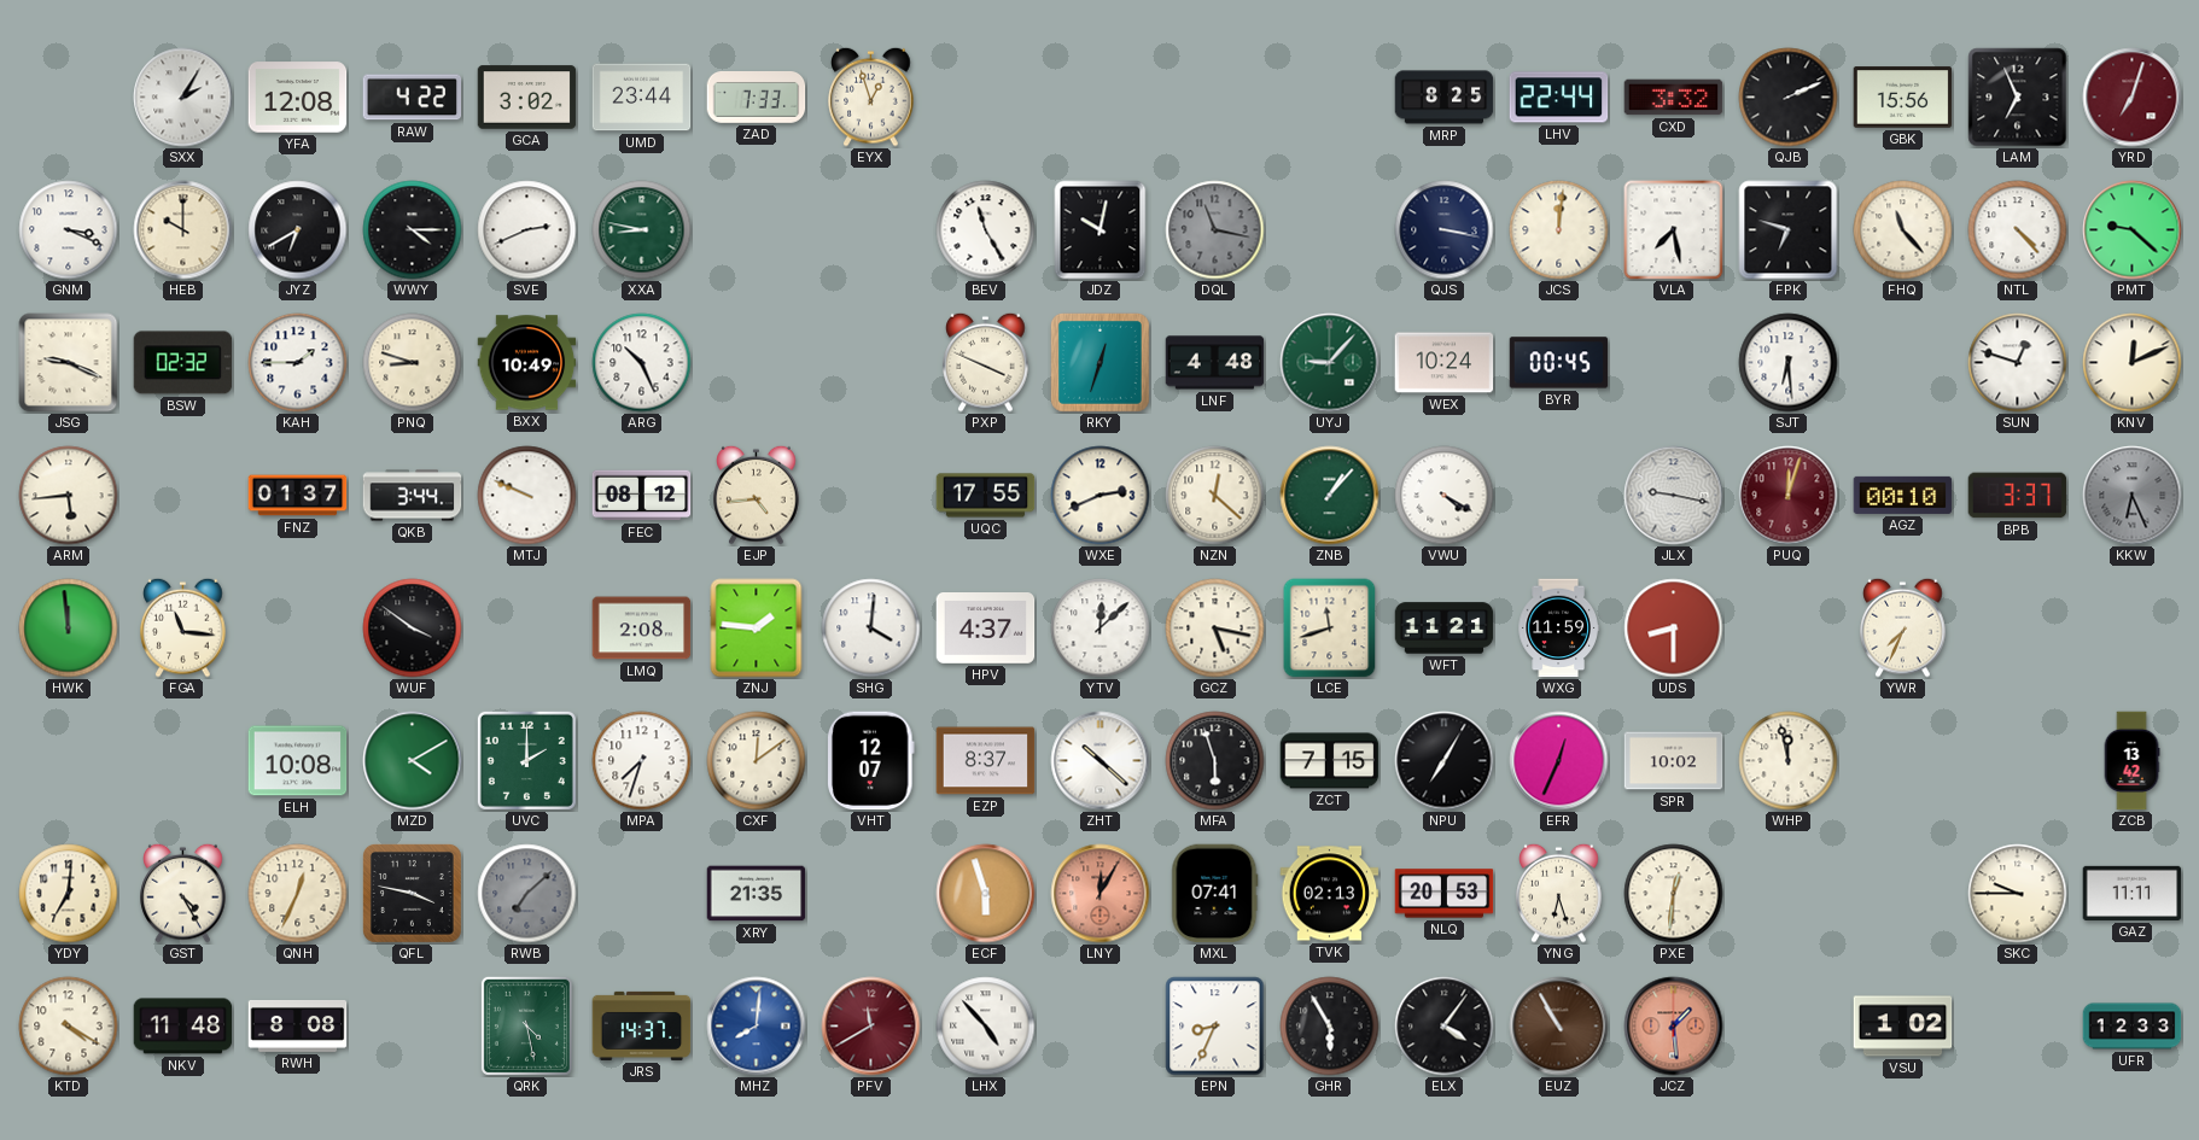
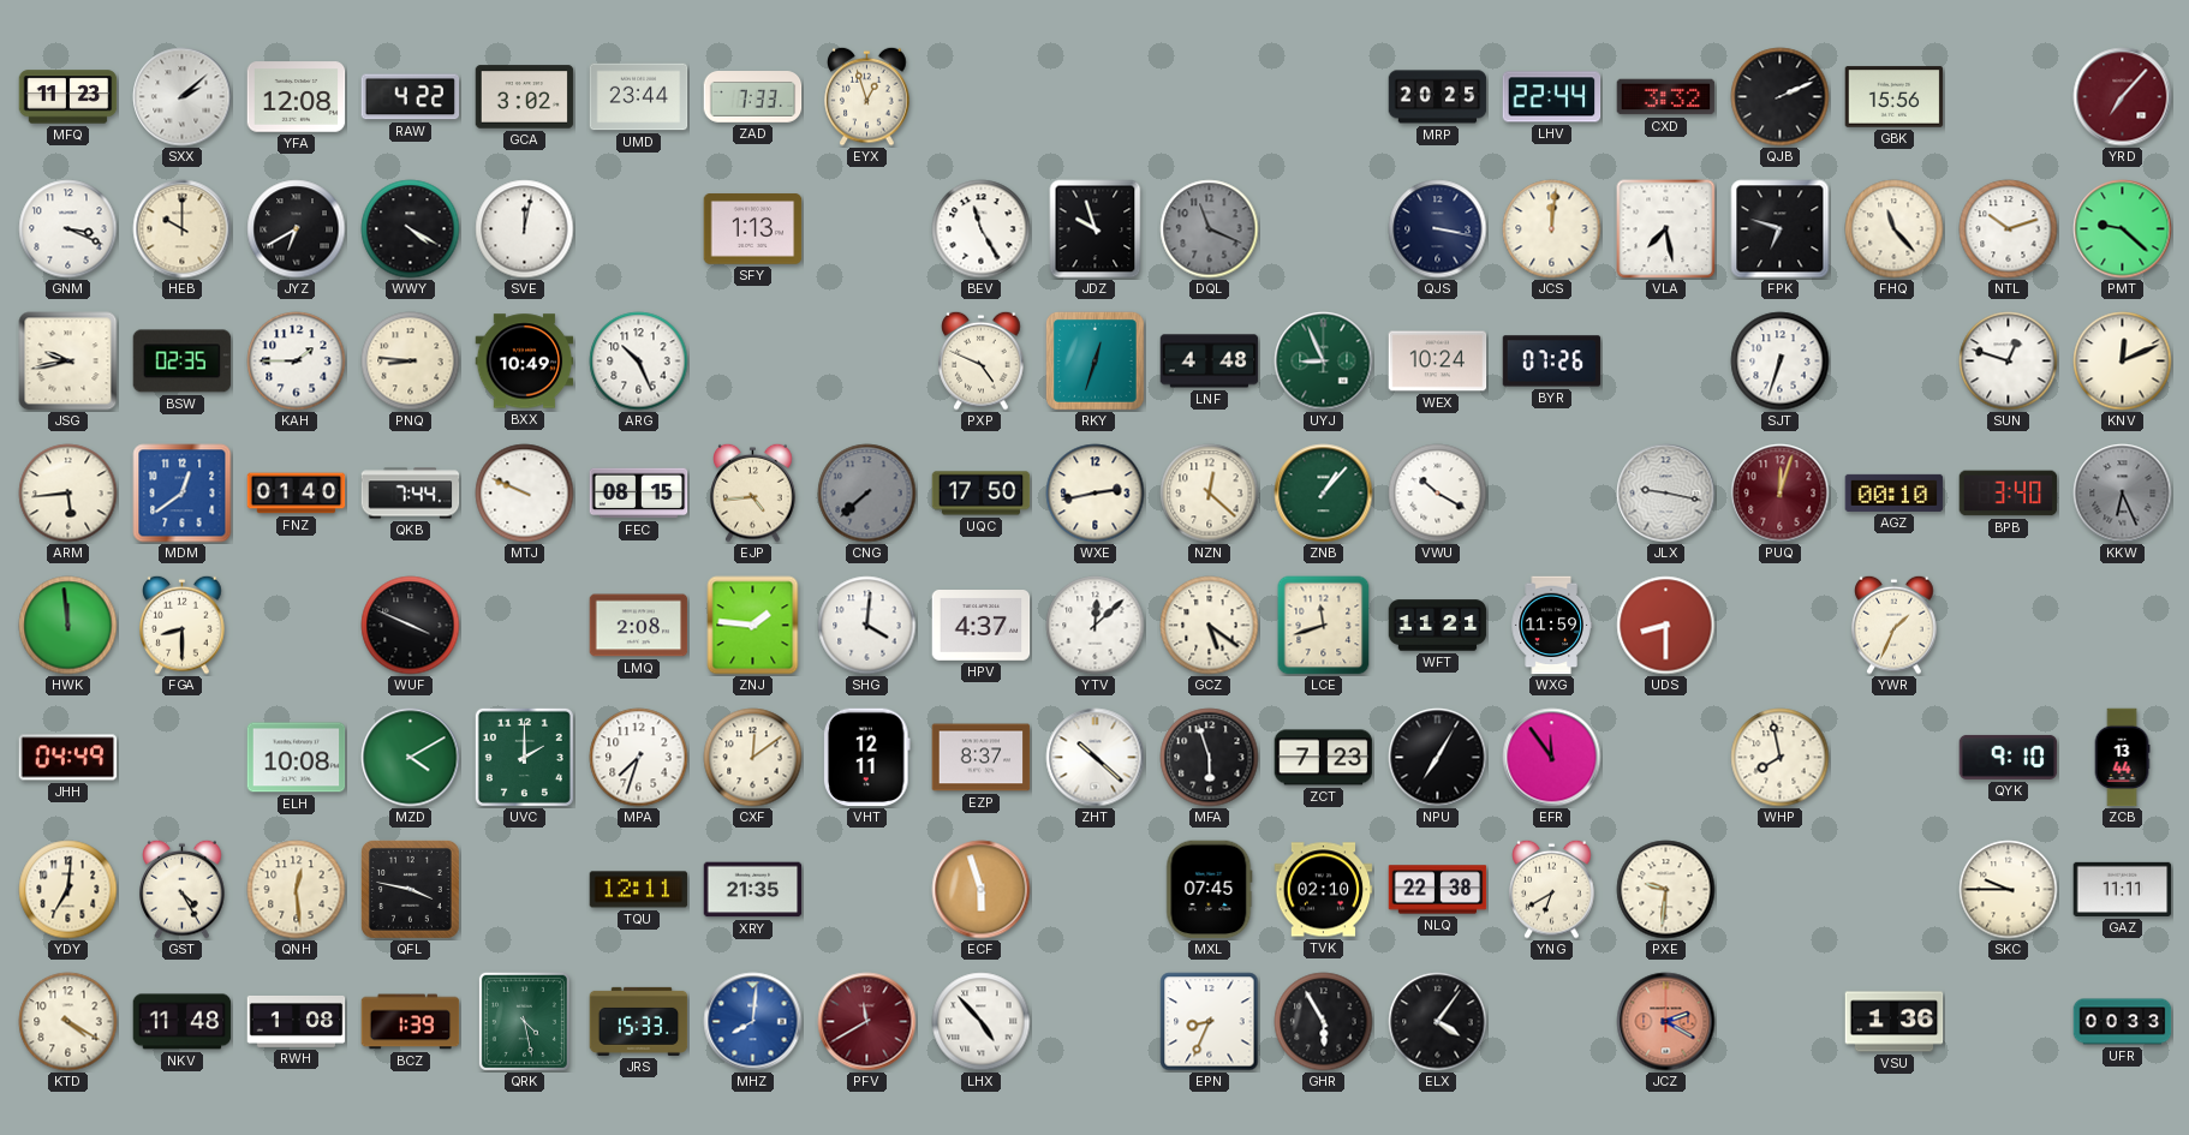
MFQ: none -> 11:23 (68, 97)
SXX: 2:05 -> 2:08 (183, 97)
MRP: 8:25 -> 20:25 (1438, 97)
LAM: 6:56 -> none (2018, 98)
YRD: 7:03 -> 7:07 (2123, 97)
WWY: 4:15 -> 4:20 (411, 229)
SVE: 2:41 -> 12:02 (525, 229)
XXA: 8:47 -> none (642, 230)
SFY: none -> 1:13 (753, 229)
JDZ: 10:02 -> 9:57 (1096, 229)
DQL: 11:17 -> 11:19 (1210, 229)
NTL: 4:23 -> 10:12 (2009, 229)
JSG: 9:19 -> 9:43 (68, 362)
BSW: 02:32 -> 02:35 (183, 362)
PNQ: 8:48 -> 8:46 (411, 362)
PXP: 3:49 -> 4:49 (982, 360)
UYJ: 9:07 -> 8:56 (1324, 362)
BYR: 00:45 -> 07:26 (1552, 362)
SJT: 6:29 -> 6:33 (1781, 362)
MDM: none -> 12:39 (183, 494)
FNZ: 01:37 -> 01:40 (297, 494)
QKB: 3:44 -> 7:44 (411, 494)
FEC: 08:12 -> 08:15 (639, 494)
CNG: none -> 7:38 (867, 494)
UQC: 17:55 -> 17:50 (982, 494)
WXE: 2:41 -> 2:43 (1096, 494)
VWU: 4:20 -> 10:20 (1438, 494)
BPB: 3:37 -> 3:40 (2009, 494)
FGA: 11:16 -> 8:30 (183, 625)
WUF: 3:51 -> 3:49 (411, 626)
GCZ: 5:17 -> 5:21 (1210, 626)
YWR: 7:34 -> 1:34 (1895, 625)
JHH: none -> 04:49 (68, 758)
VHT: 12:07 -> 12:11 (867, 758)
ZCT: 7:15 -> 7:23 (1324, 758)
EFR: 12:34 -> 11:54 (1552, 758)
SPR: 10:02 -> none (1674, 761)
WHP: 11:58 -> 7:58 (1781, 758)
QYK: none -> 9:10 (2009, 757)
ZCB: 13:42 -> 13:44 (2122, 758)
QNH: 12:34 -> 12:29 (297, 890)
RWB: 7:08 -> none (527, 894)
TQU: none -> 12:11 (639, 890)
LNY: 12:05 -> none (1101, 894)
MXL: 07:41 -> 07:45 (1210, 890)
TVK: 02:13 -> 02:10 (1324, 890)
NLQ: 20:53 -> 22:38 (1438, 890)
YNG: 6:27 -> 6:40 (1552, 889)
PXE: 12:31 -> 9:31 (1666, 890)
RWH: 8:08 -> 1:08 (297, 1021)
BCZ: none -> 1:39 (411, 1022)
JRS: 14:37 -> 15:33 (639, 1021)
EUZ: 10:55 -> none (1559, 1027)
JCZ: 1:29 -> 2:20 (1666, 1022)
VSU: 1:02 -> 1:36 (1895, 1022)
UFR: 12:33 -> 00:33 (2123, 1022)
